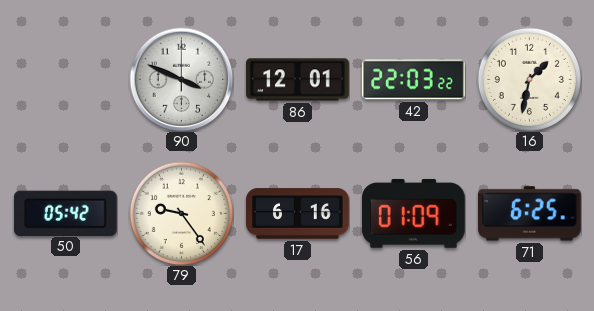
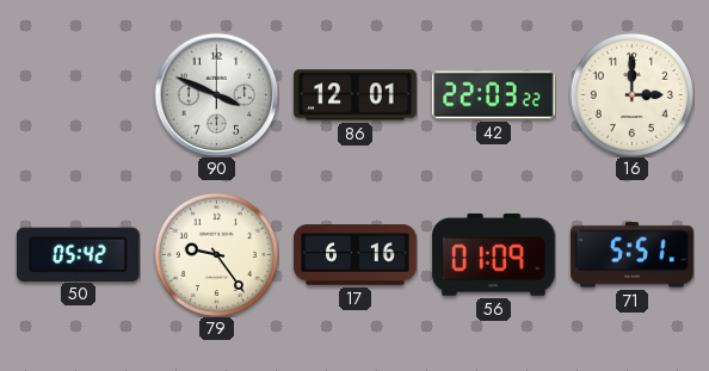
16: 1:32 -> 3:00 (631, 94)
71: 6:25 -> 5:51 (633, 255)
